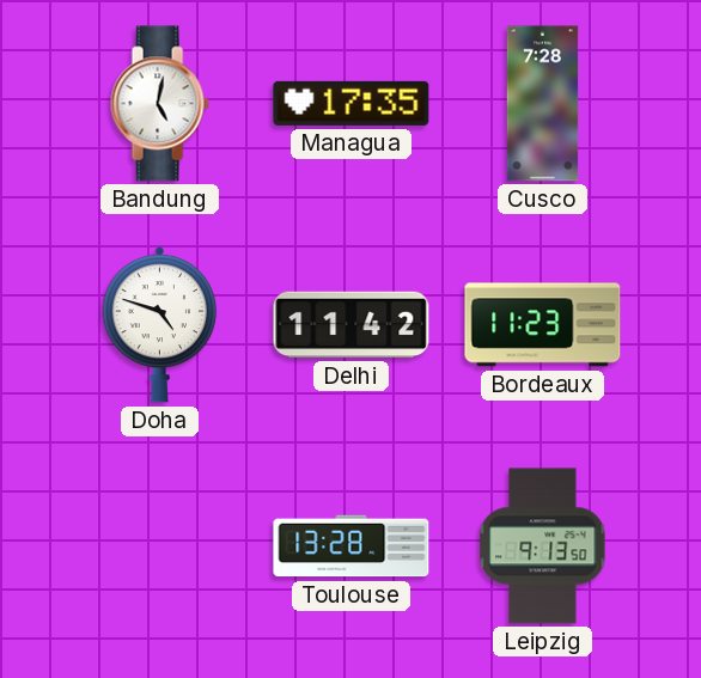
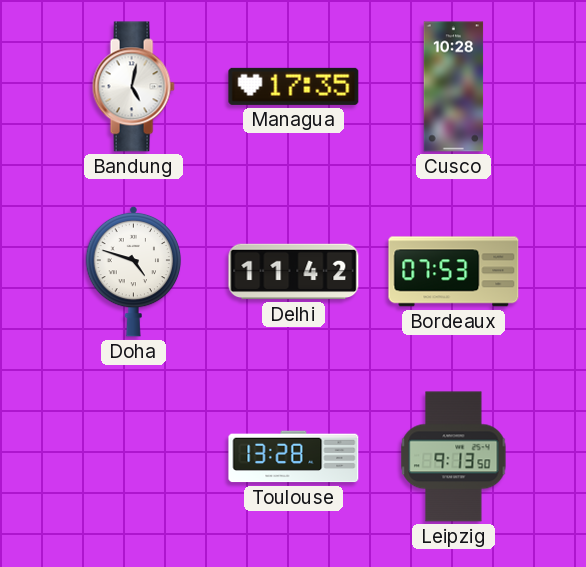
Cusco: 7:28 -> 10:28 (454, 87)
Bordeaux: 11:23 -> 07:53 (454, 272)
